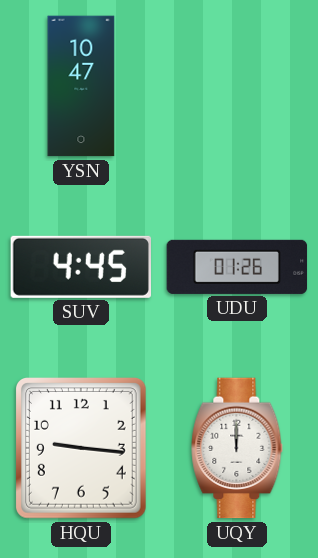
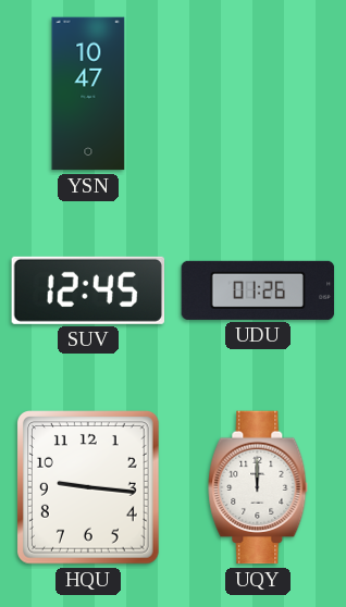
SUV: 4:45 -> 12:45 (87, 290)
